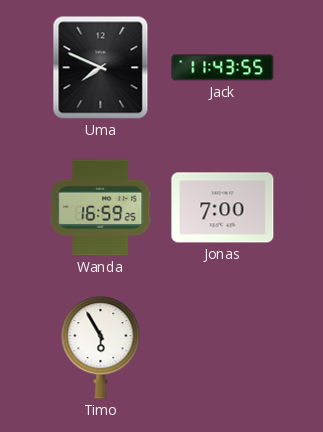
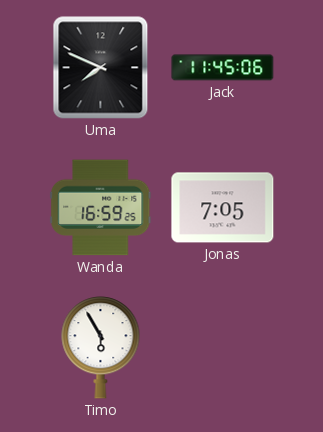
Jack: 11:43 -> 11:45 (223, 68)
Jonas: 7:00 -> 7:05 (223, 208)
